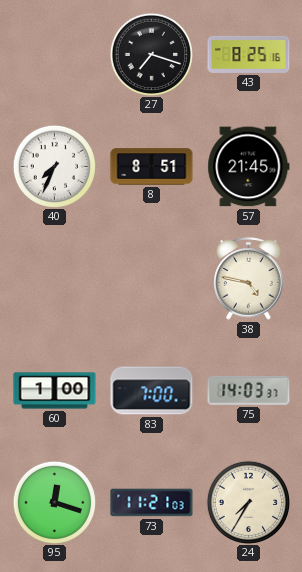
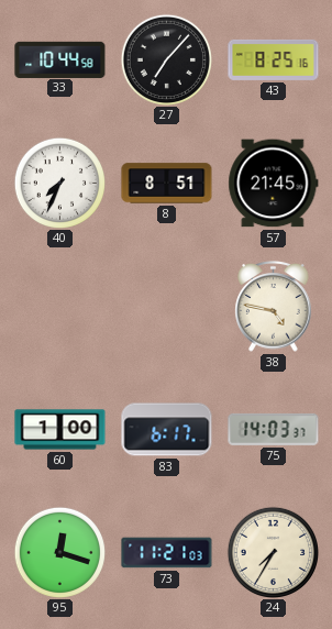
33: none -> 10:44 (60, 59)
27: 7:18 -> 7:07 (166, 59)
83: 7:00 -> 6:17 (167, 430)
